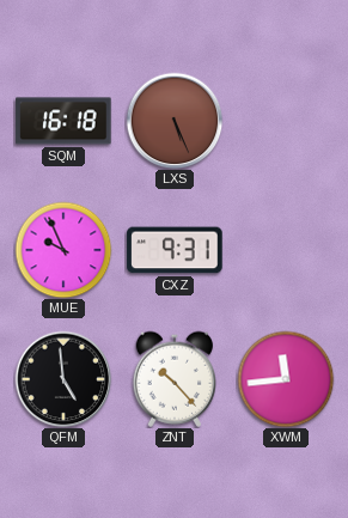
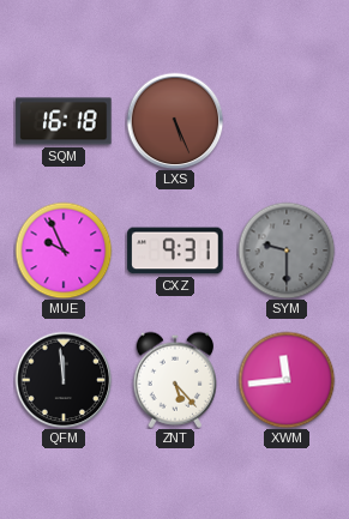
SYM: none -> 9:30 (287, 251)
QFM: 4:59 -> 11:59 (64, 380)
ZNT: 10:23 -> 5:23 (174, 380)
